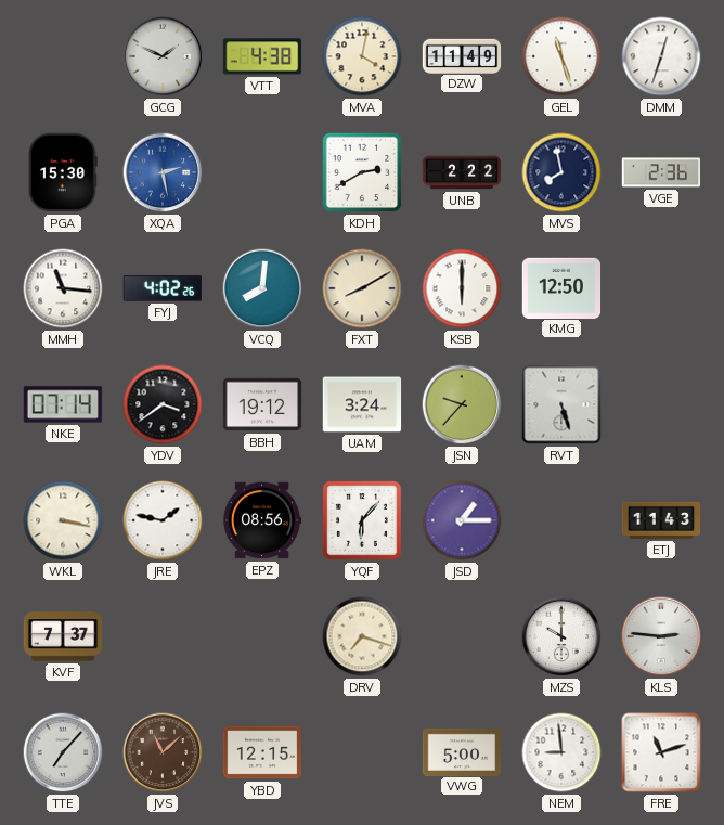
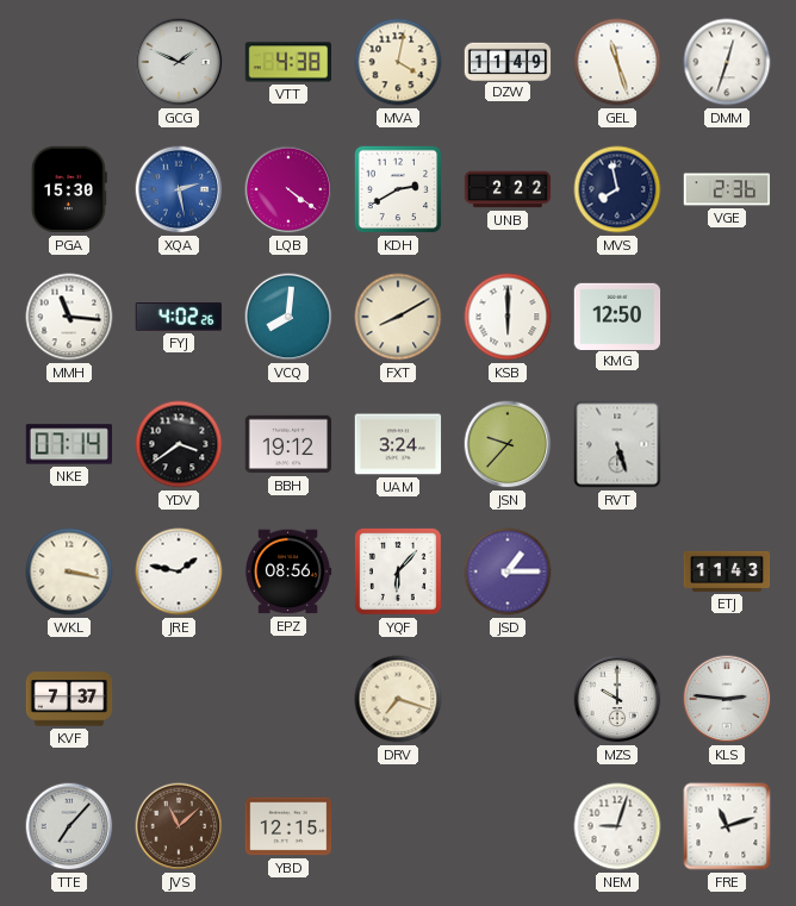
LQB: none -> 4:21 (288, 189)
VWG: 5:00 -> none (462, 751)
NEM: 8:59 -> 9:03 (617, 826)
